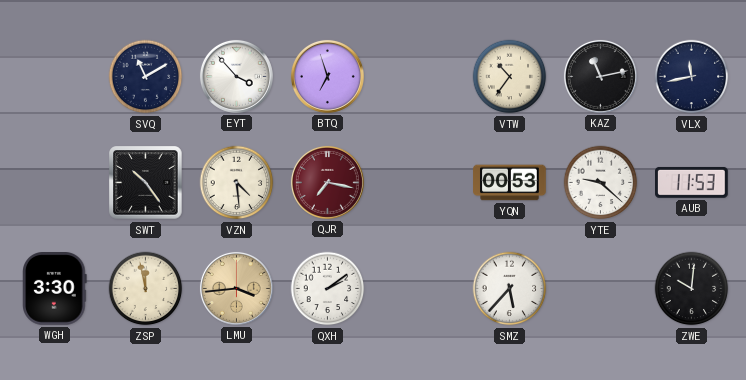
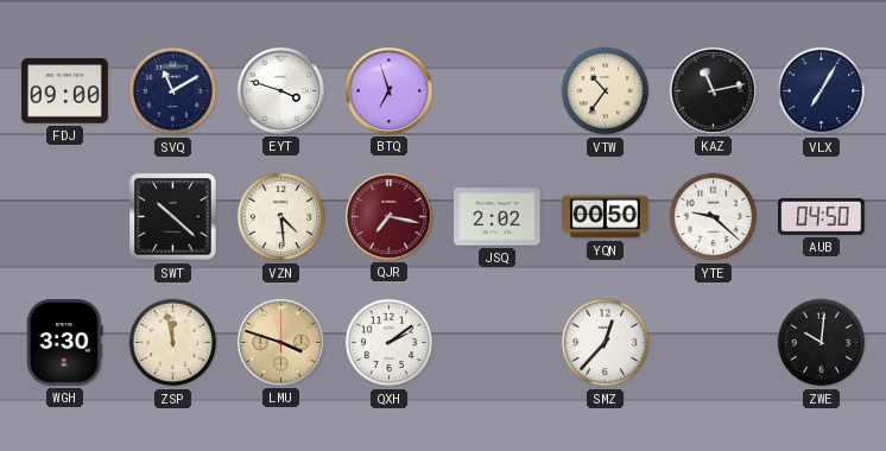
FDJ: none -> 09:00 (65, 91)
EYT: 3:53 -> 3:48 (280, 90)
VLX: 11:43 -> 7:05 (822, 91)
SWT: 10:24 -> 10:22 (173, 217)
JSQ: none -> 2:02 (498, 217)
YQN: 00:53 -> 00:50 (606, 217)
AUB: 11:53 -> 04:50 (822, 216)
LMU: 3:44 -> 3:48 (280, 342)
SMZ: 5:37 -> 12:37 (606, 343)
